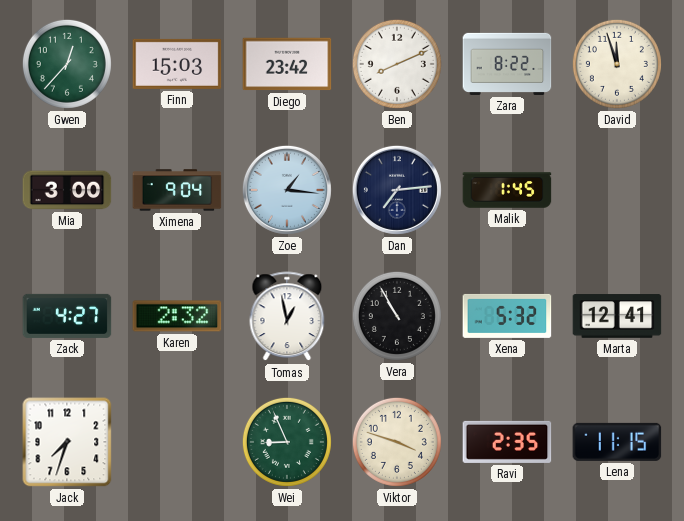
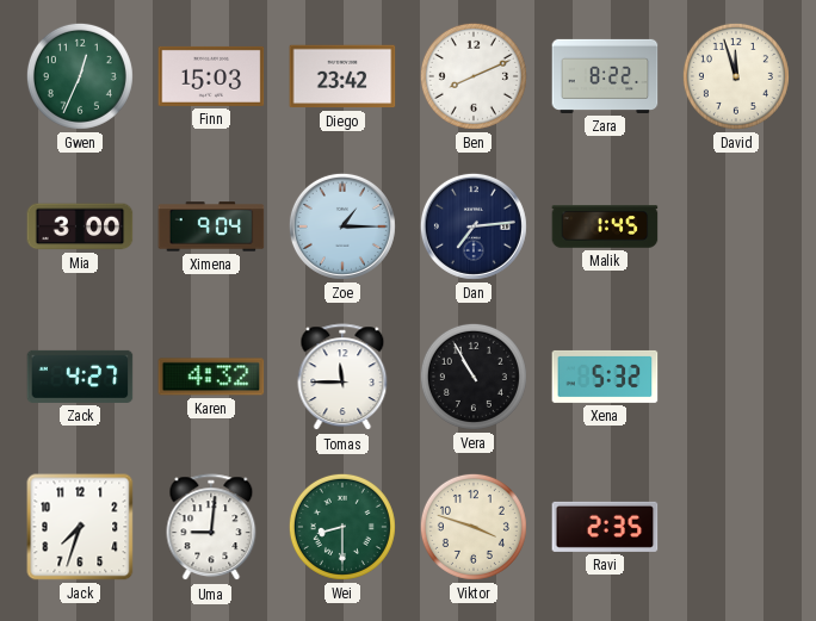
Gwen: 12:37 -> 12:34 (80, 76)
Zoe: 1:16 -> 1:15 (342, 226)
Karen: 2:32 -> 4:32 (211, 377)
Tomas: 12:58 -> 11:45 (342, 378)
Marta: 12:41 -> none (617, 316)
Uma: none -> 9:01 (211, 528)
Wei: 8:56 -> 8:30 (342, 527)
Lena: 11:15 -> none (617, 442)
